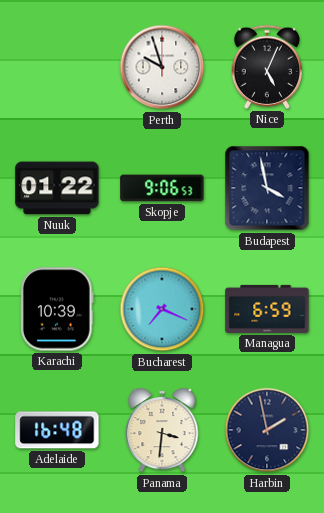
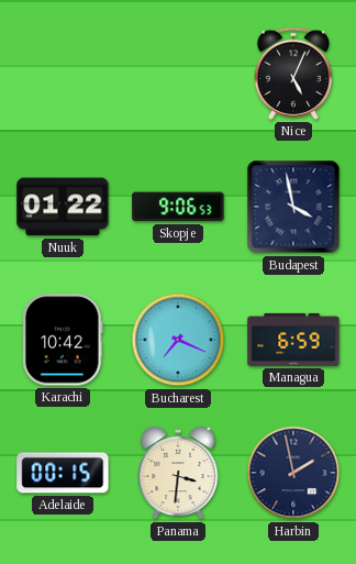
Perth: 9:57 -> none (162, 67)
Karachi: 10:39 -> 10:42 (63, 340)
Adelaide: 16:48 -> 00:15 (63, 473)
